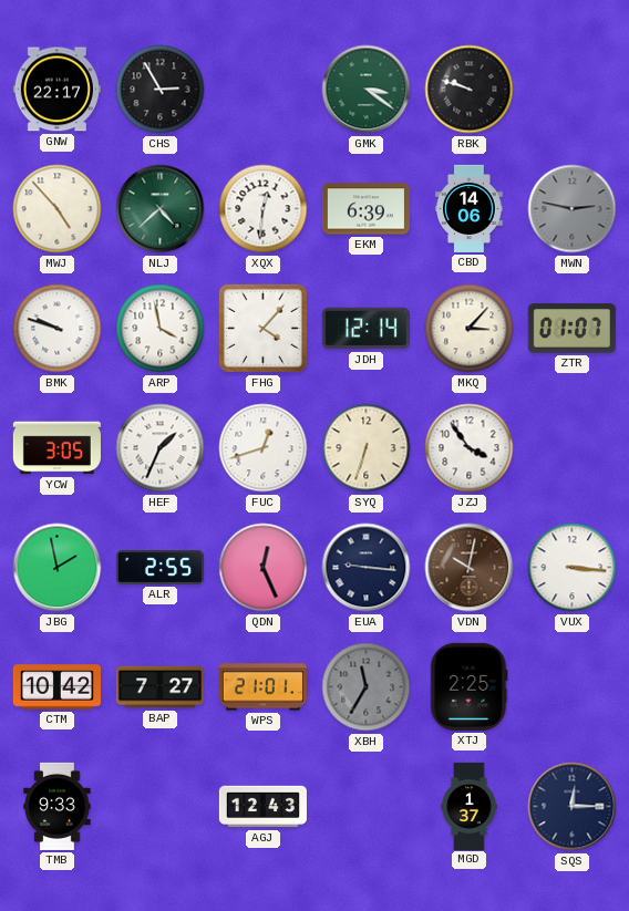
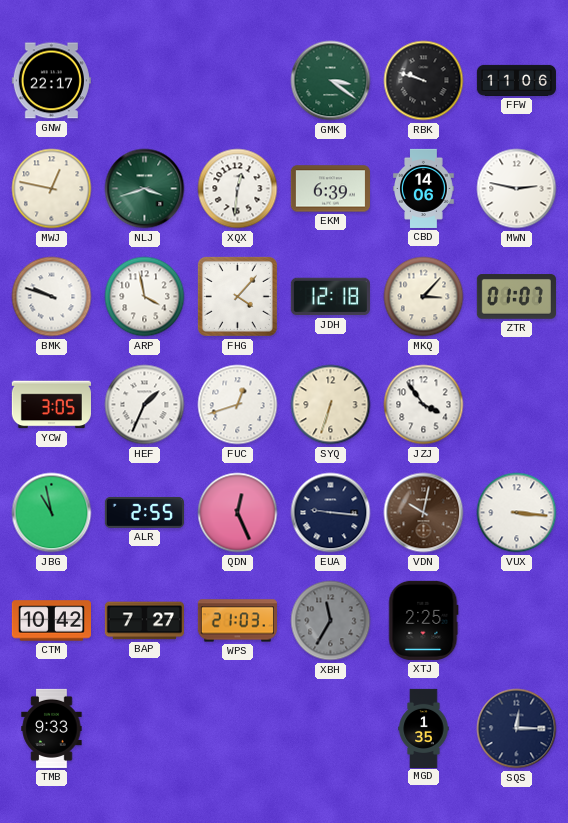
CHS: 2:55 -> none (161, 90)
FFW: none -> 11:06 (516, 80)
MWJ: 4:53 -> 12:47 (52, 189)
NLJ: 4:38 -> 3:42 (145, 189)
MWN dial: grey -> white (517, 189)
JDH: 12:14 -> 12:18 (330, 297)
JBG: 1:58 -> 10:58 (52, 513)
WPS: 21:01 -> 21:03 (237, 621)
AGJ: 12:43 -> none (262, 807)
MGD: 1:37 -> 1:35 (424, 728)
